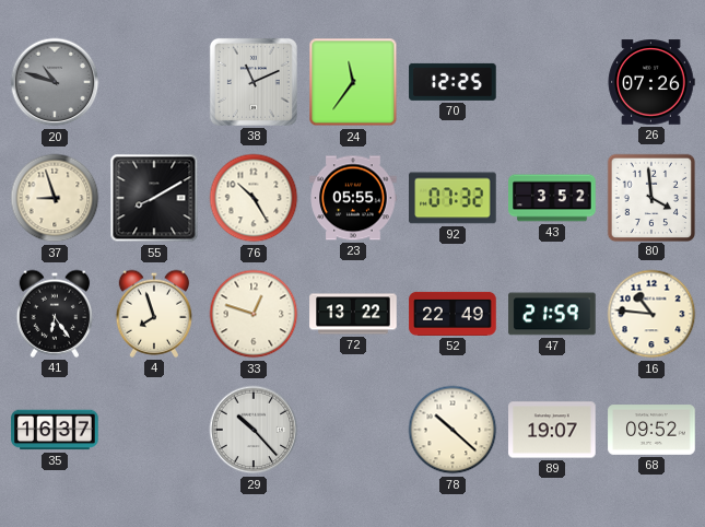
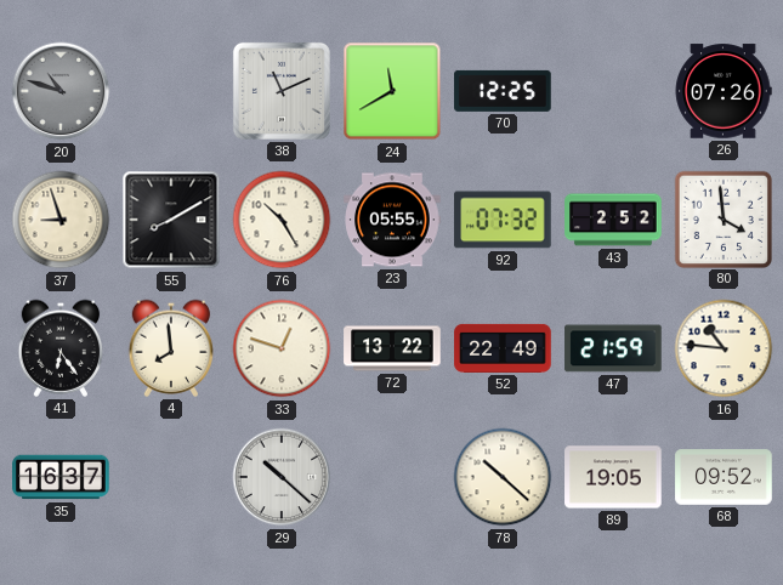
24: 11:36 -> 11:40 (392, 91)
43: 3:52 -> 2:52 (613, 220)
4: 7:57 -> 7:59 (171, 348)
29: 10:23 -> 10:22 (282, 477)
89: 19:07 -> 19:05 (613, 477)
